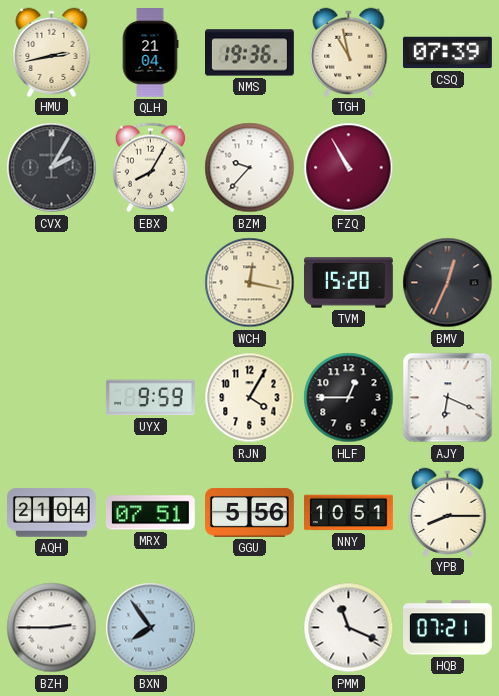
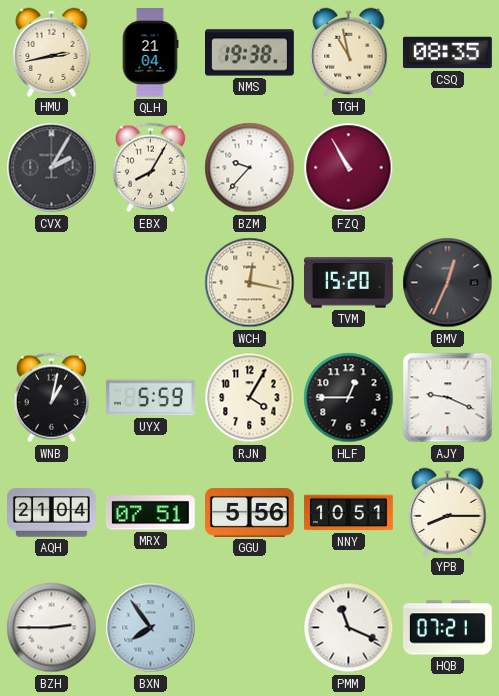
NMS: 19:36 -> 19:38 (250, 53)
CSQ: 07:39 -> 08:35 (447, 53)
WNB: none -> 1:02 (51, 398)
UYX: 9:59 -> 5:59 (150, 398)
AJY: 6:19 -> 9:19 (448, 398)
